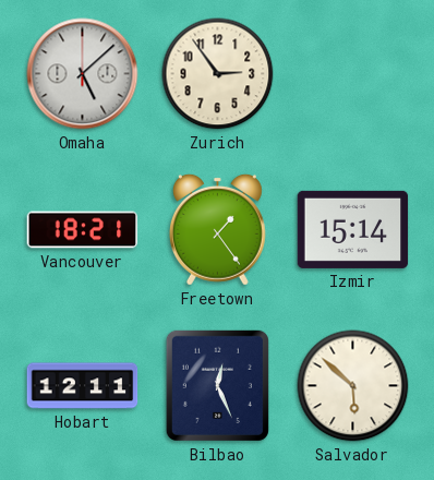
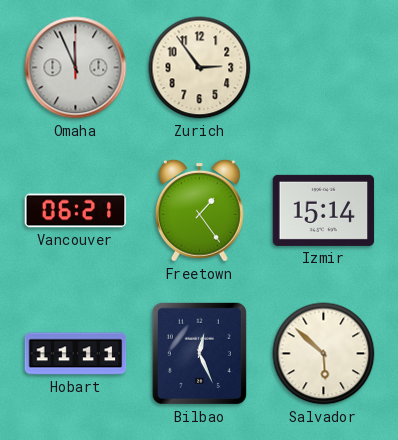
Omaha: 5:08 -> 11:56 (76, 68)
Vancouver: 18:21 -> 06:21 (76, 211)
Hobart: 12:11 -> 11:11 (76, 354)
